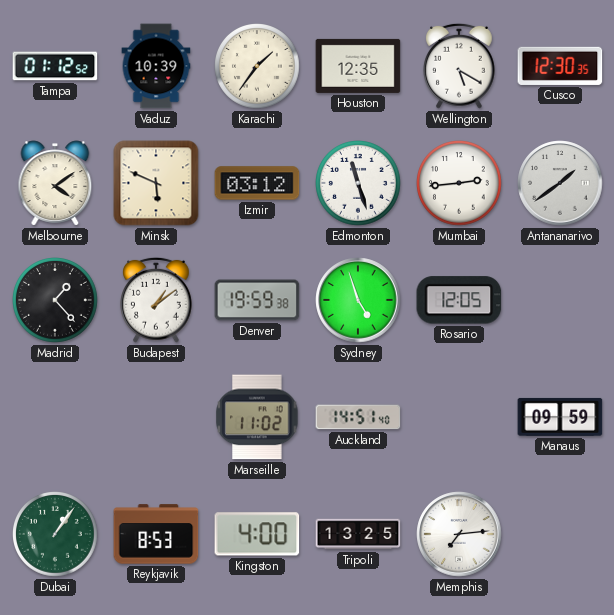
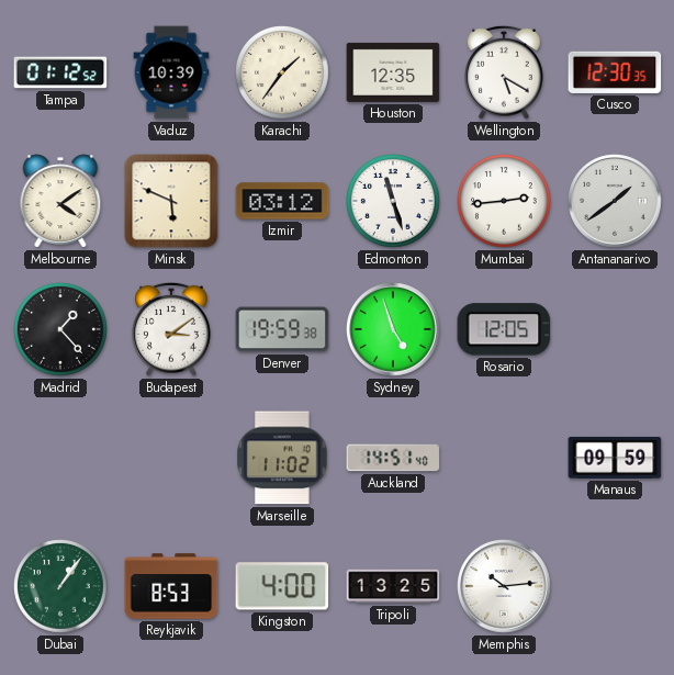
Budapest: 1:09 -> 3:09 (172, 329)
Memphis: 7:14 -> 10:14 (504, 586)
